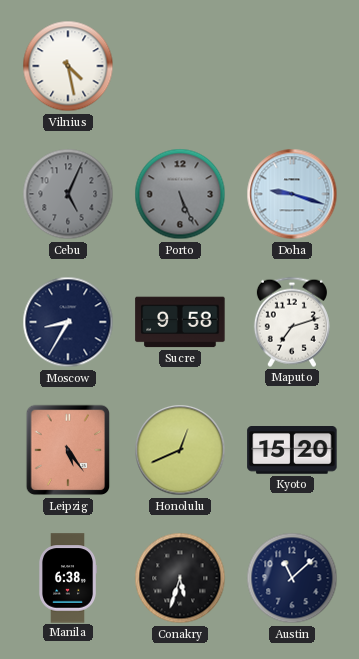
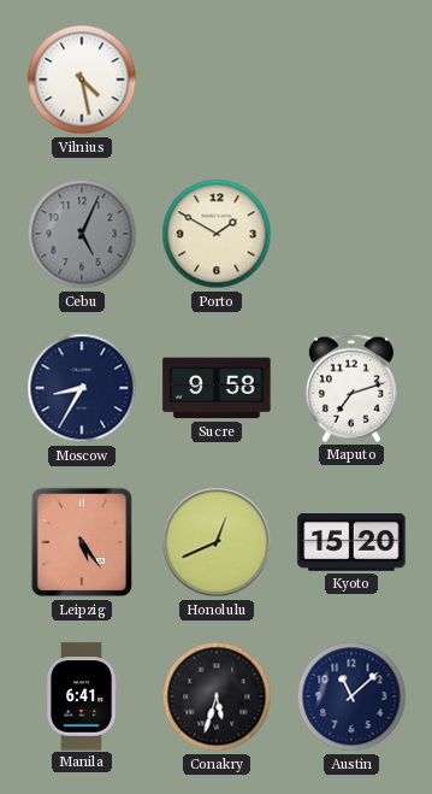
Porto: 5:26 -> 1:50 (217, 234)
Porto dial: grey -> cream (217, 234)
Doha: 9:18 -> none (292, 194)
Manila: 6:38 -> 6:41 (82, 696)
